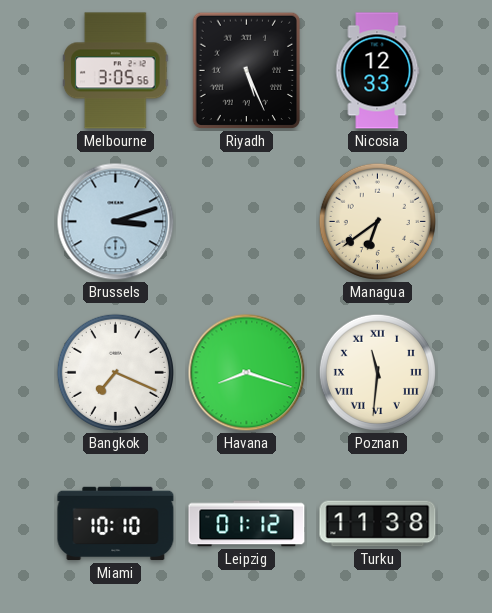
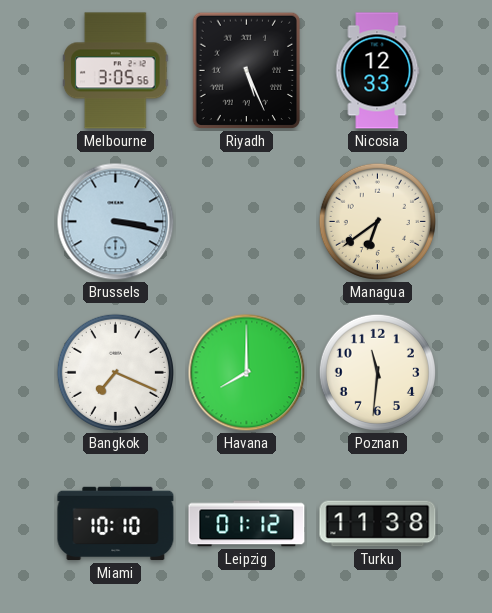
Brussels: 3:12 -> 3:17 (116, 222)
Havana: 8:18 -> 8:00 (247, 373)
Poznan numerals: Roman -> Arabic (377, 372)
